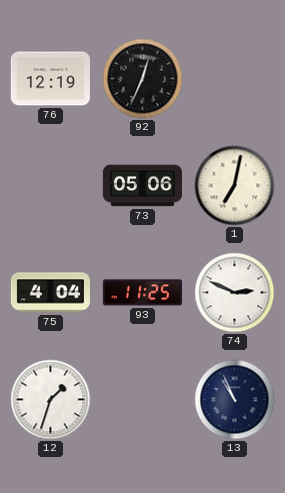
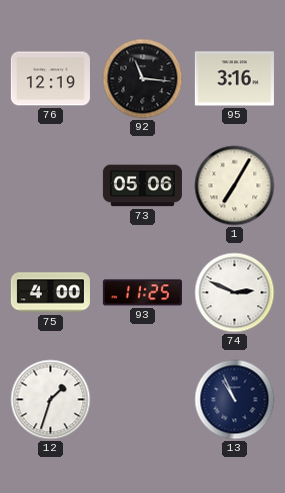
92: 12:34 -> 11:16 (143, 79)
95: none -> 3:16 (234, 79)
1: 7:02 -> 7:05 (235, 186)
75: 4:04 -> 4:00 (50, 293)
